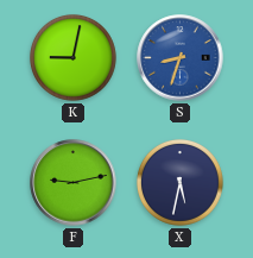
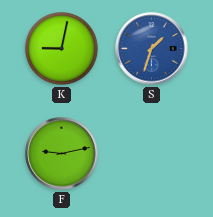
S: 8:33 -> 1:33 (152, 49)
X: 5:32 -> none (179, 182)
